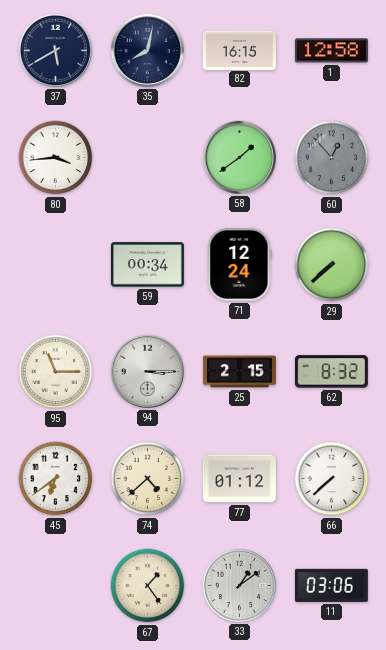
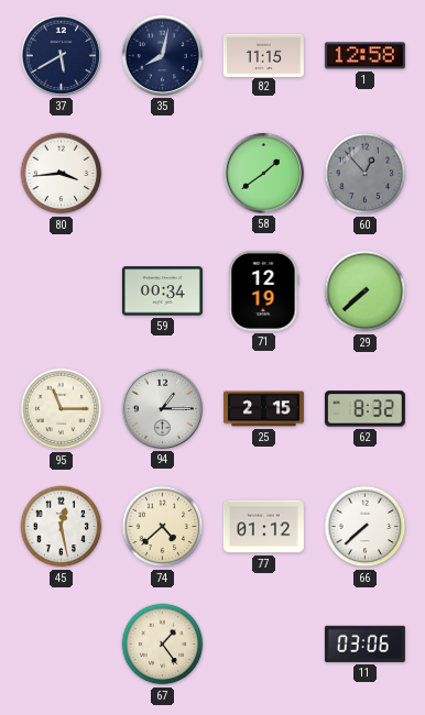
82: 16:15 -> 11:15 (263, 55)
71: 12:24 -> 12:19 (264, 290)
94: 3:15 -> 1:15 (162, 408)
45: 6:39 -> 12:28 (62, 527)
33: 1:09 -> none (239, 585)
